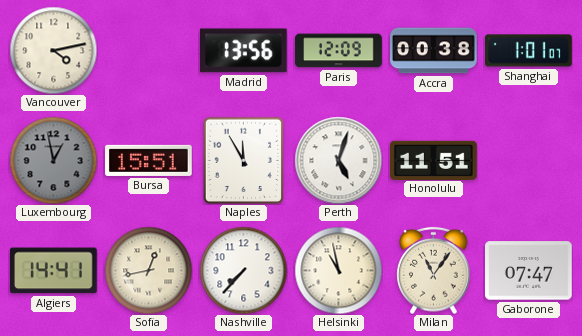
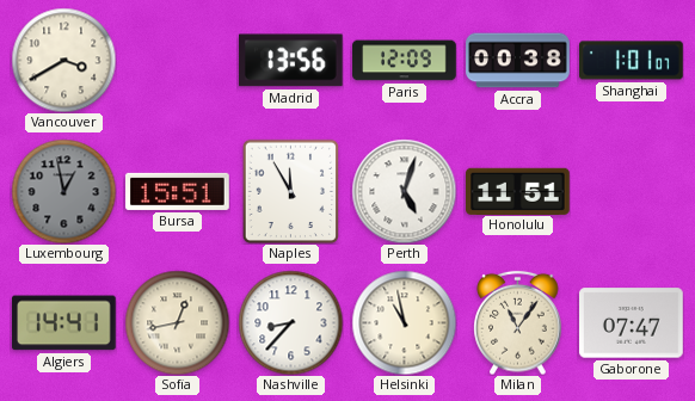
Vancouver: 4:13 -> 3:40 (63, 60)
Nashville: 7:37 -> 8:37 (290, 322)
